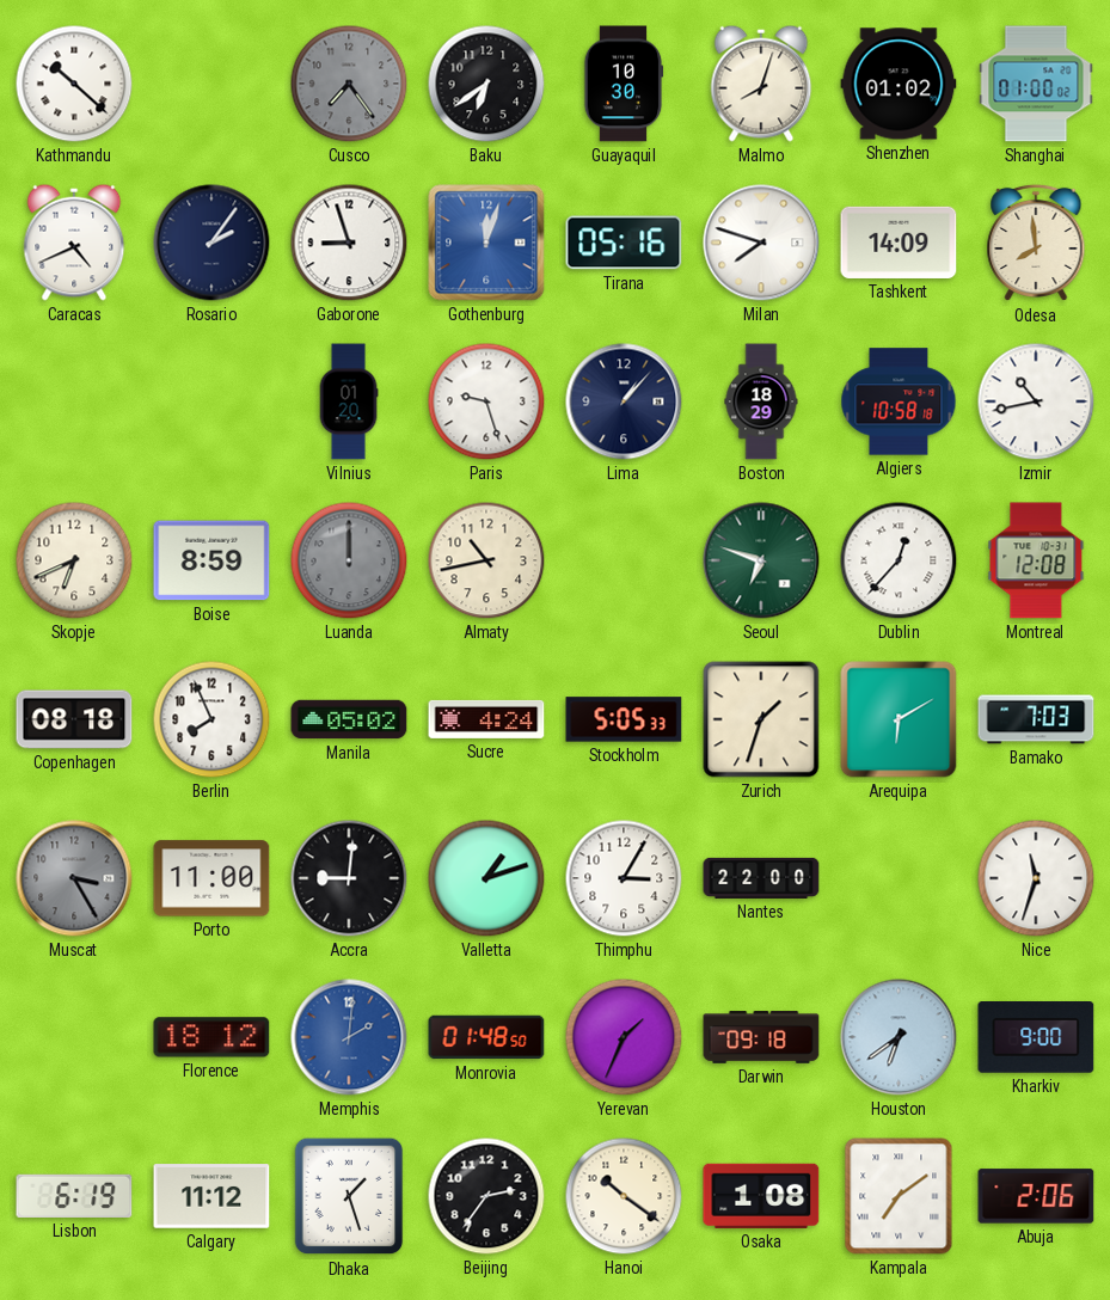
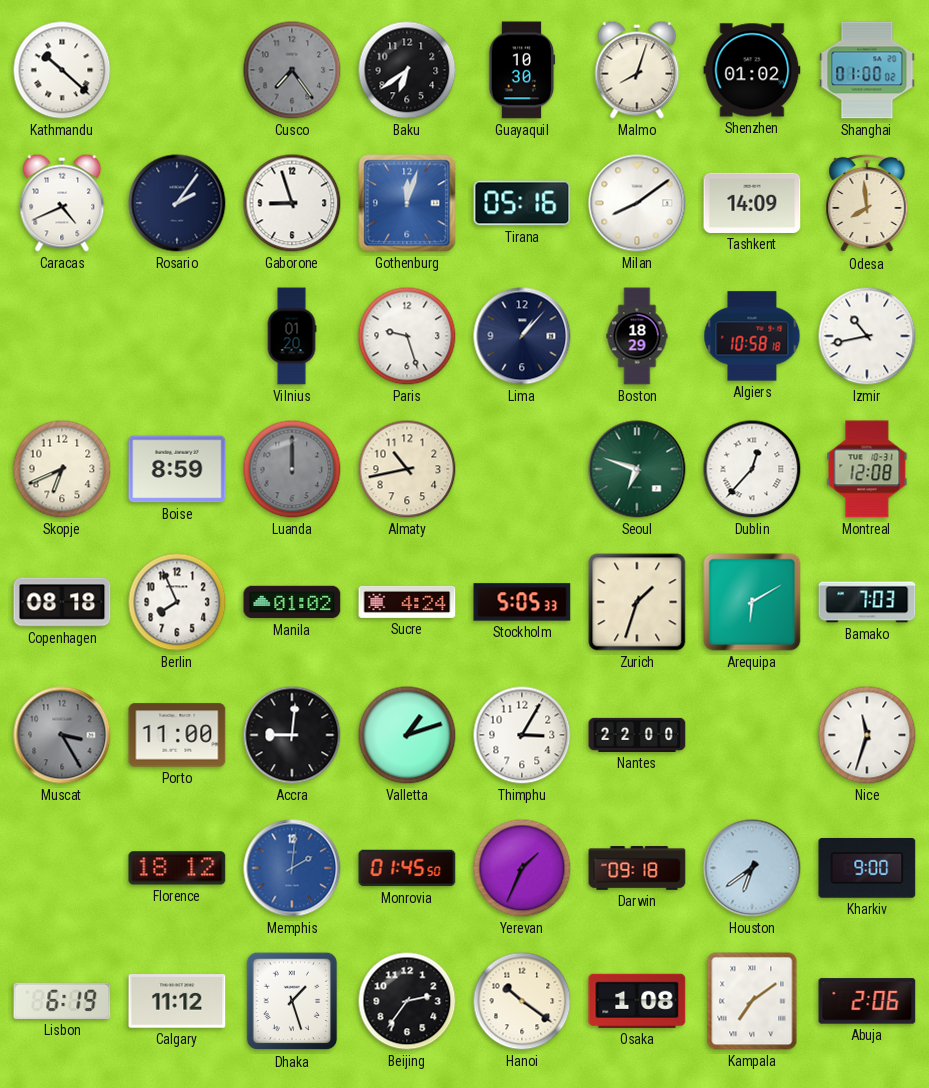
Milan: 7:48 -> 8:09 (637, 203)
Manila: 05:02 -> 01:02 (292, 602)
Monrovia: 01:48 -> 01:45 (407, 868)
